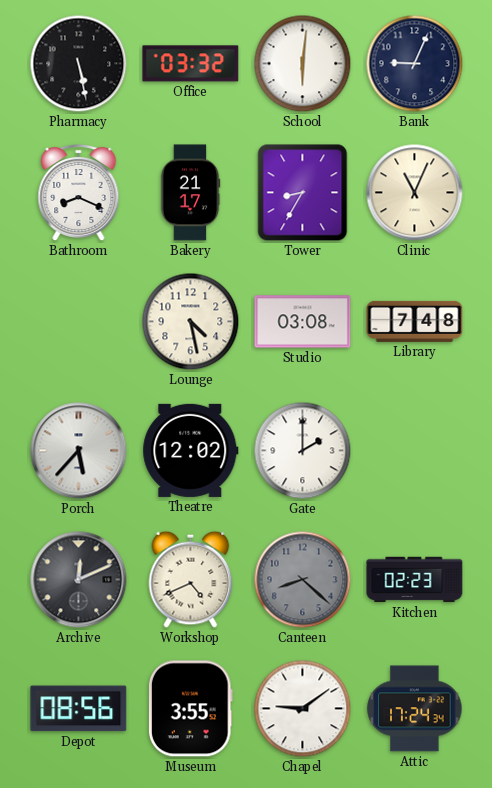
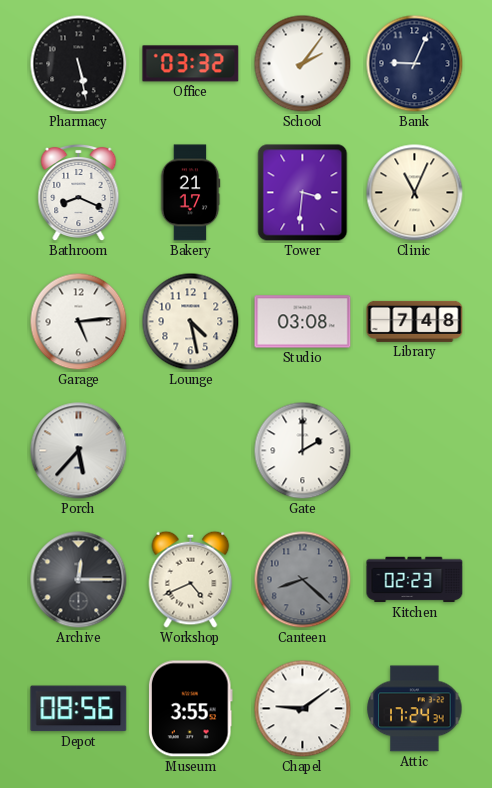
School: 6:01 -> 2:06 (303, 64)
Tower: 8:35 -> 3:31 (303, 193)
Garage: none -> 5:14 (79, 322)
Theatre: 12:02 -> none (191, 450)
Archive: 12:11 -> 12:15 (79, 580)
